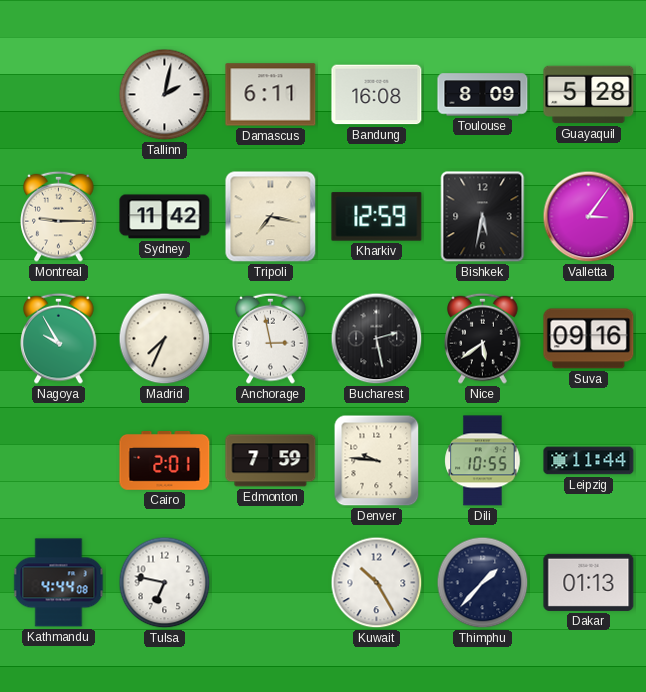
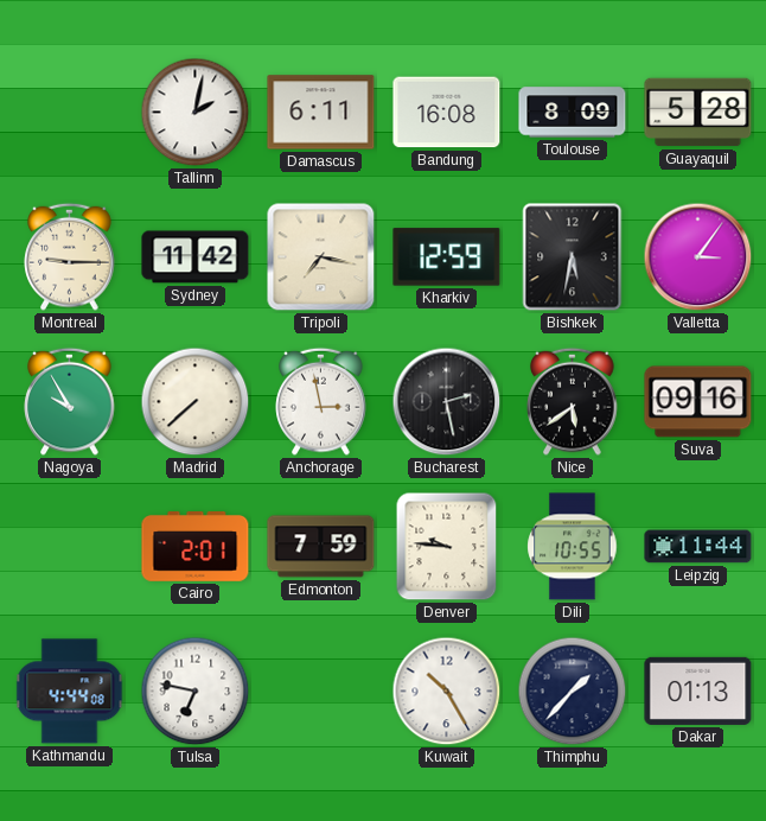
Madrid: 7:34 -> 7:38 (196, 402)
